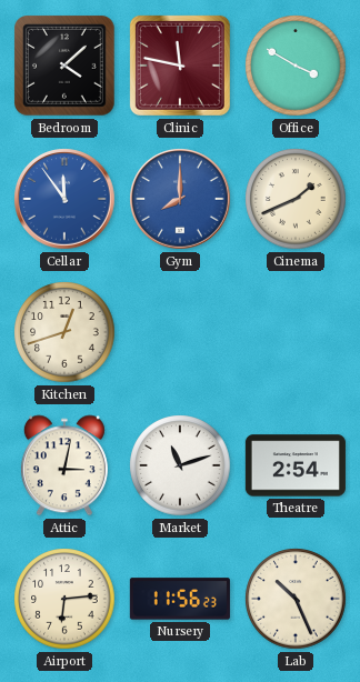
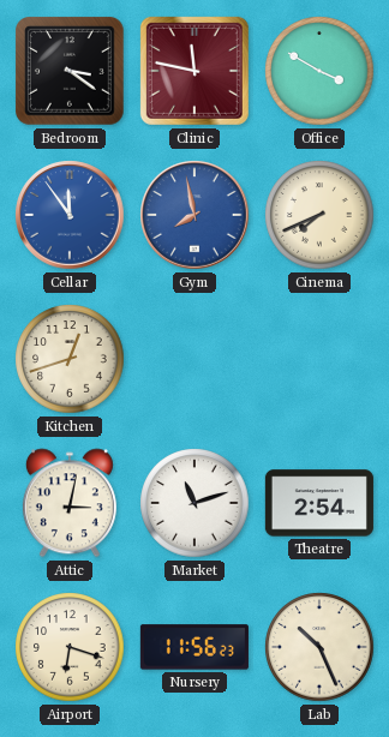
Bedroom: 4:08 -> 3:21 (71, 72)
Gym: 8:00 -> 7:58 (194, 215)
Cinema: 1:41 -> 7:41 (319, 215)
Airport: 6:14 -> 6:18 (70, 647)
